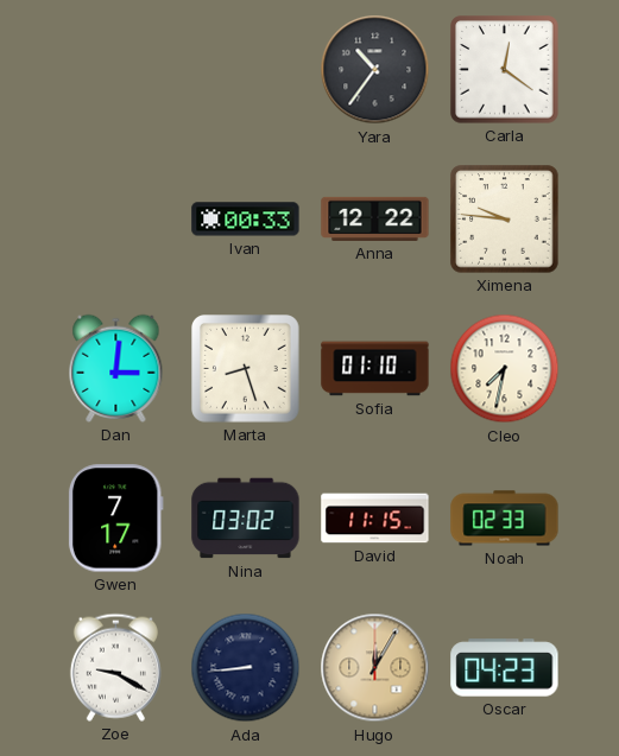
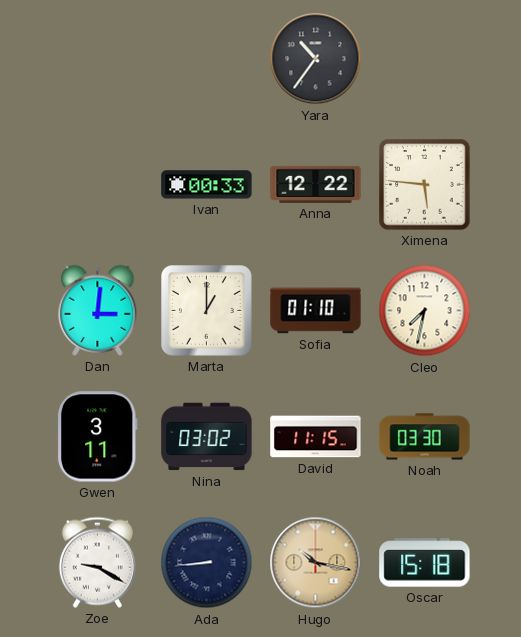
Carla: 12:21 -> none (505, 70)
Ximena: 9:46 -> 5:46 (425, 185)
Marta: 8:27 -> 1:00 (207, 311)
Gwen: 7:17 -> 3:11 (97, 437)
Noah: 02:33 -> 03:30 (425, 437)
Hugo: 12:05 -> 10:17 (316, 563)
Oscar: 04:23 -> 15:18 (425, 563)
